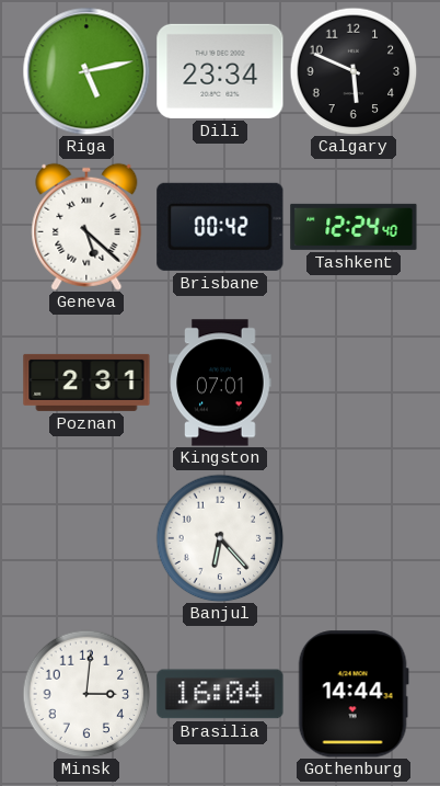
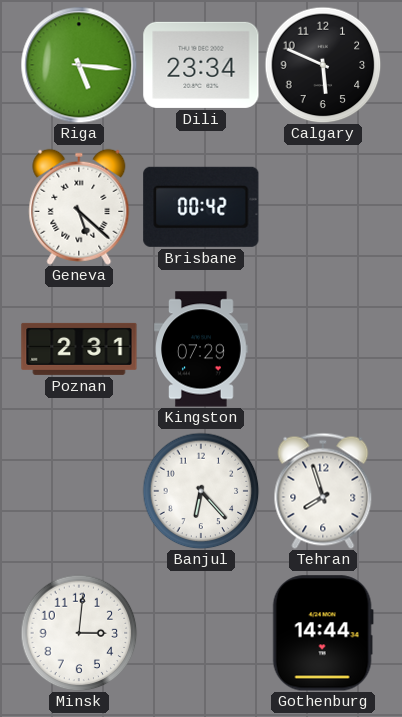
Riga: 5:13 -> 5:16 (79, 65)
Tashkent: 12:24 -> none (354, 227)
Kingston: 07:01 -> 07:29 (201, 349)
Tehran: none -> 7:57 (323, 491)
Brasilia: 16:04 -> none (220, 694)
